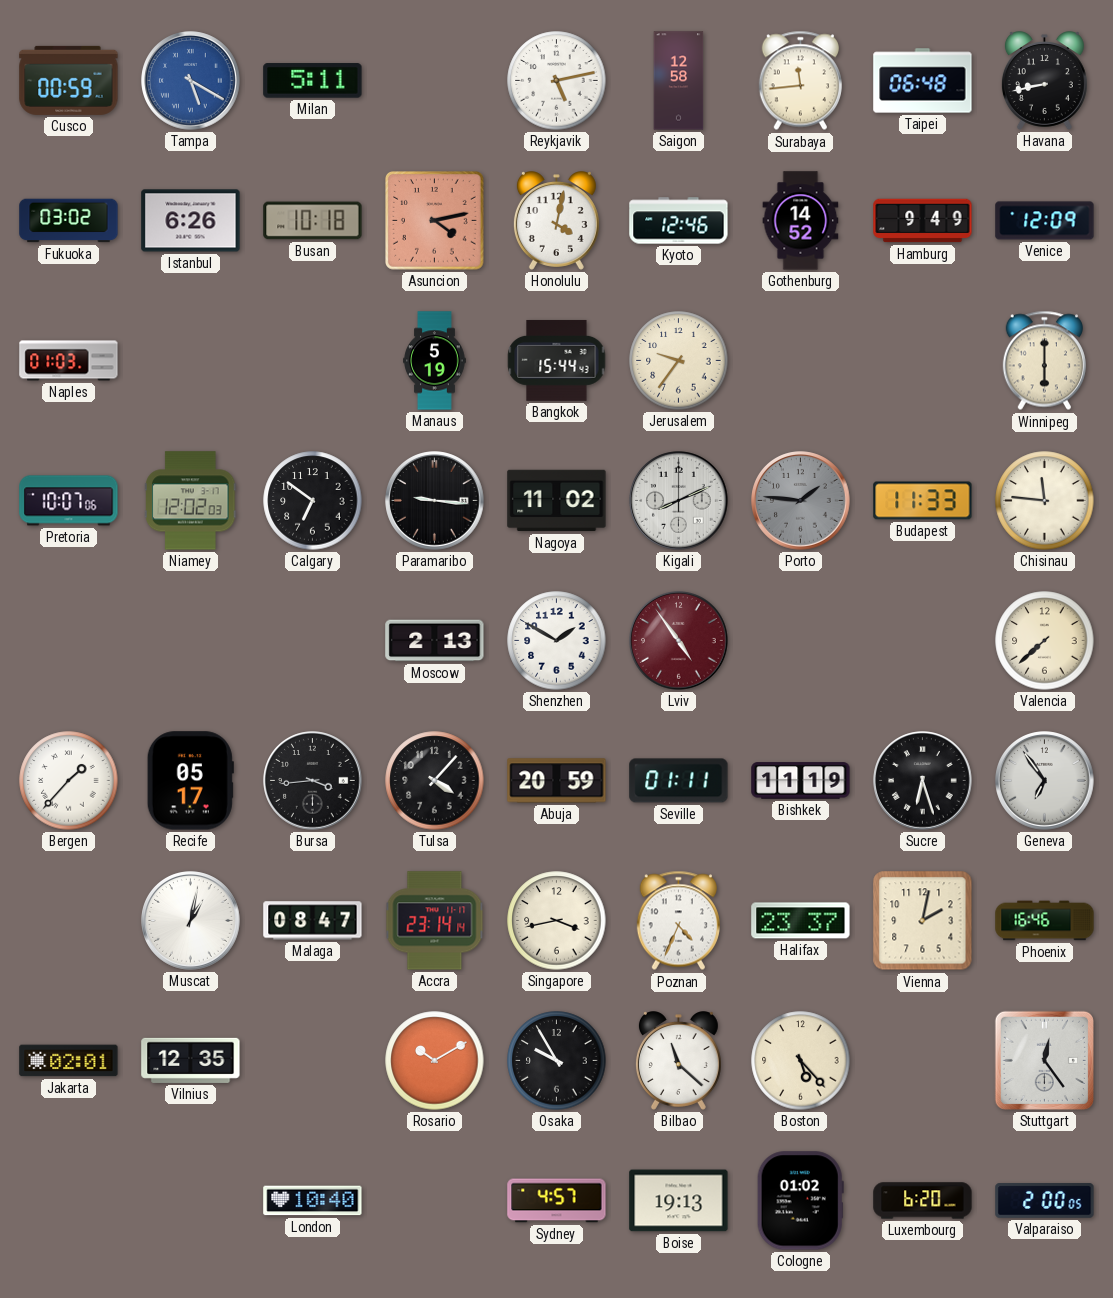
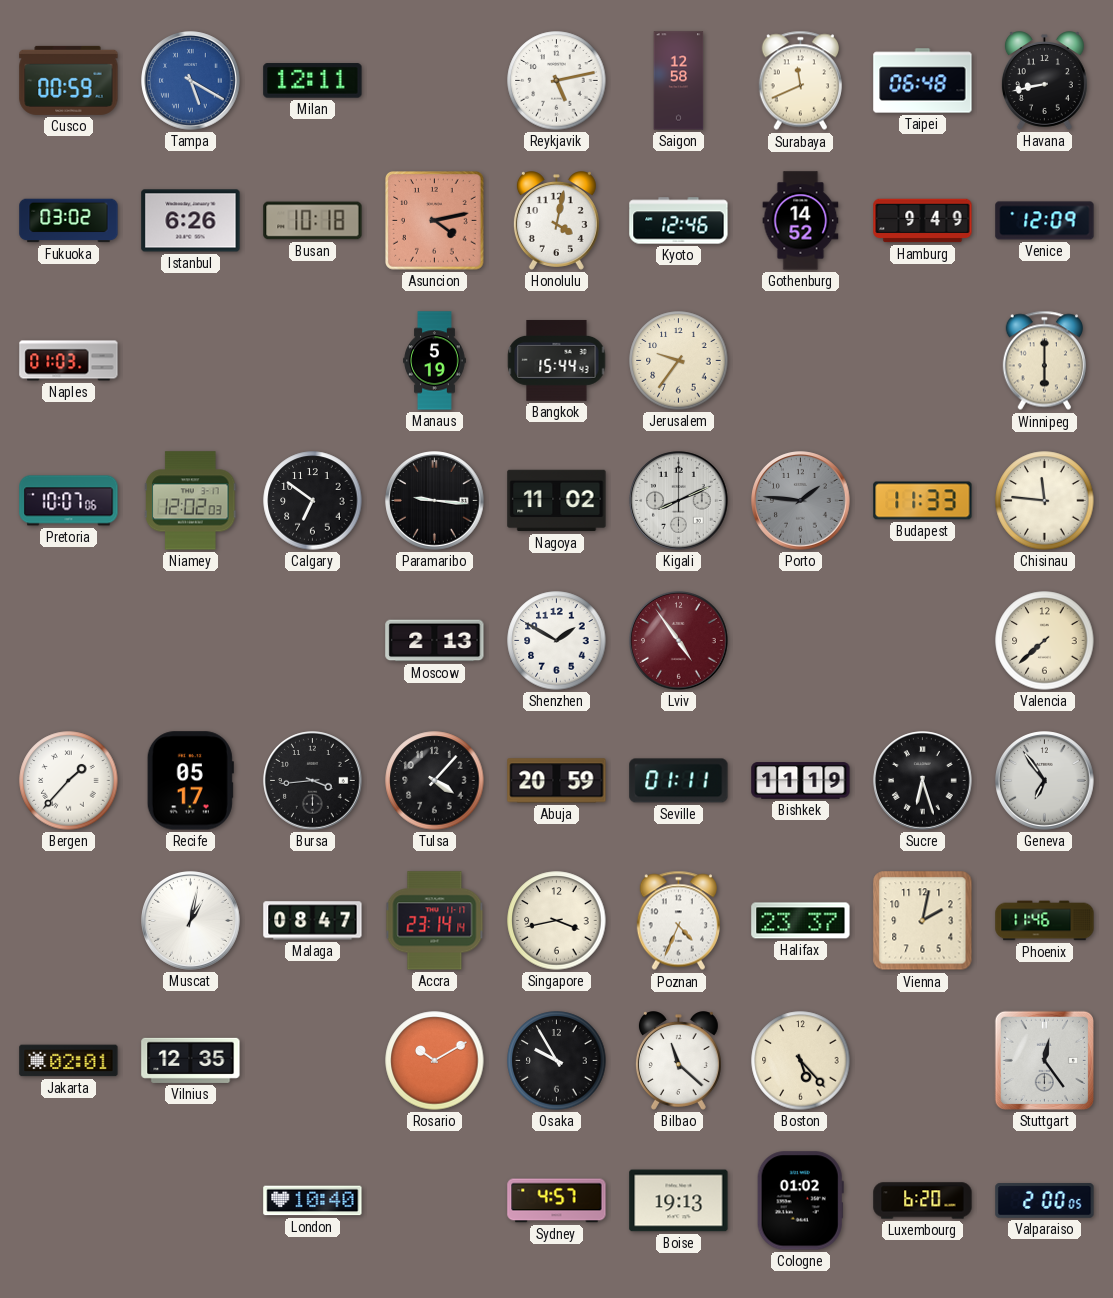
Milan: 5:11 -> 12:11 (313, 81)
Surabaya: 11:44 -> 11:41 (800, 81)
Phoenix: 16:46 -> 11:46 (1045, 921)
